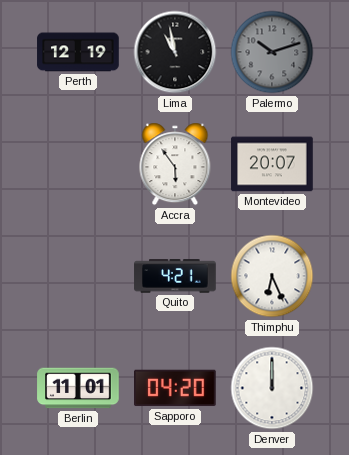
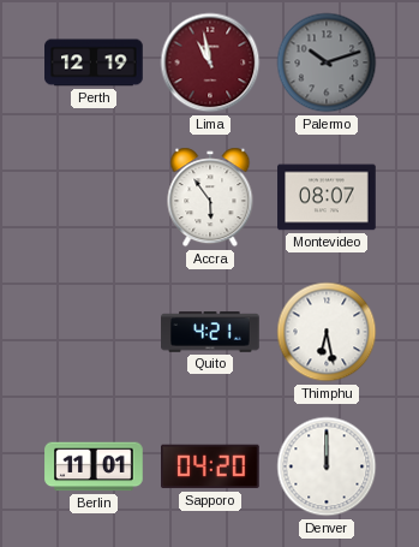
Lima dial: black -> burgundy (210, 63)
Montevideo: 20:07 -> 08:07 (327, 197)
Thimphu: 6:26 -> 6:28 (327, 332)
